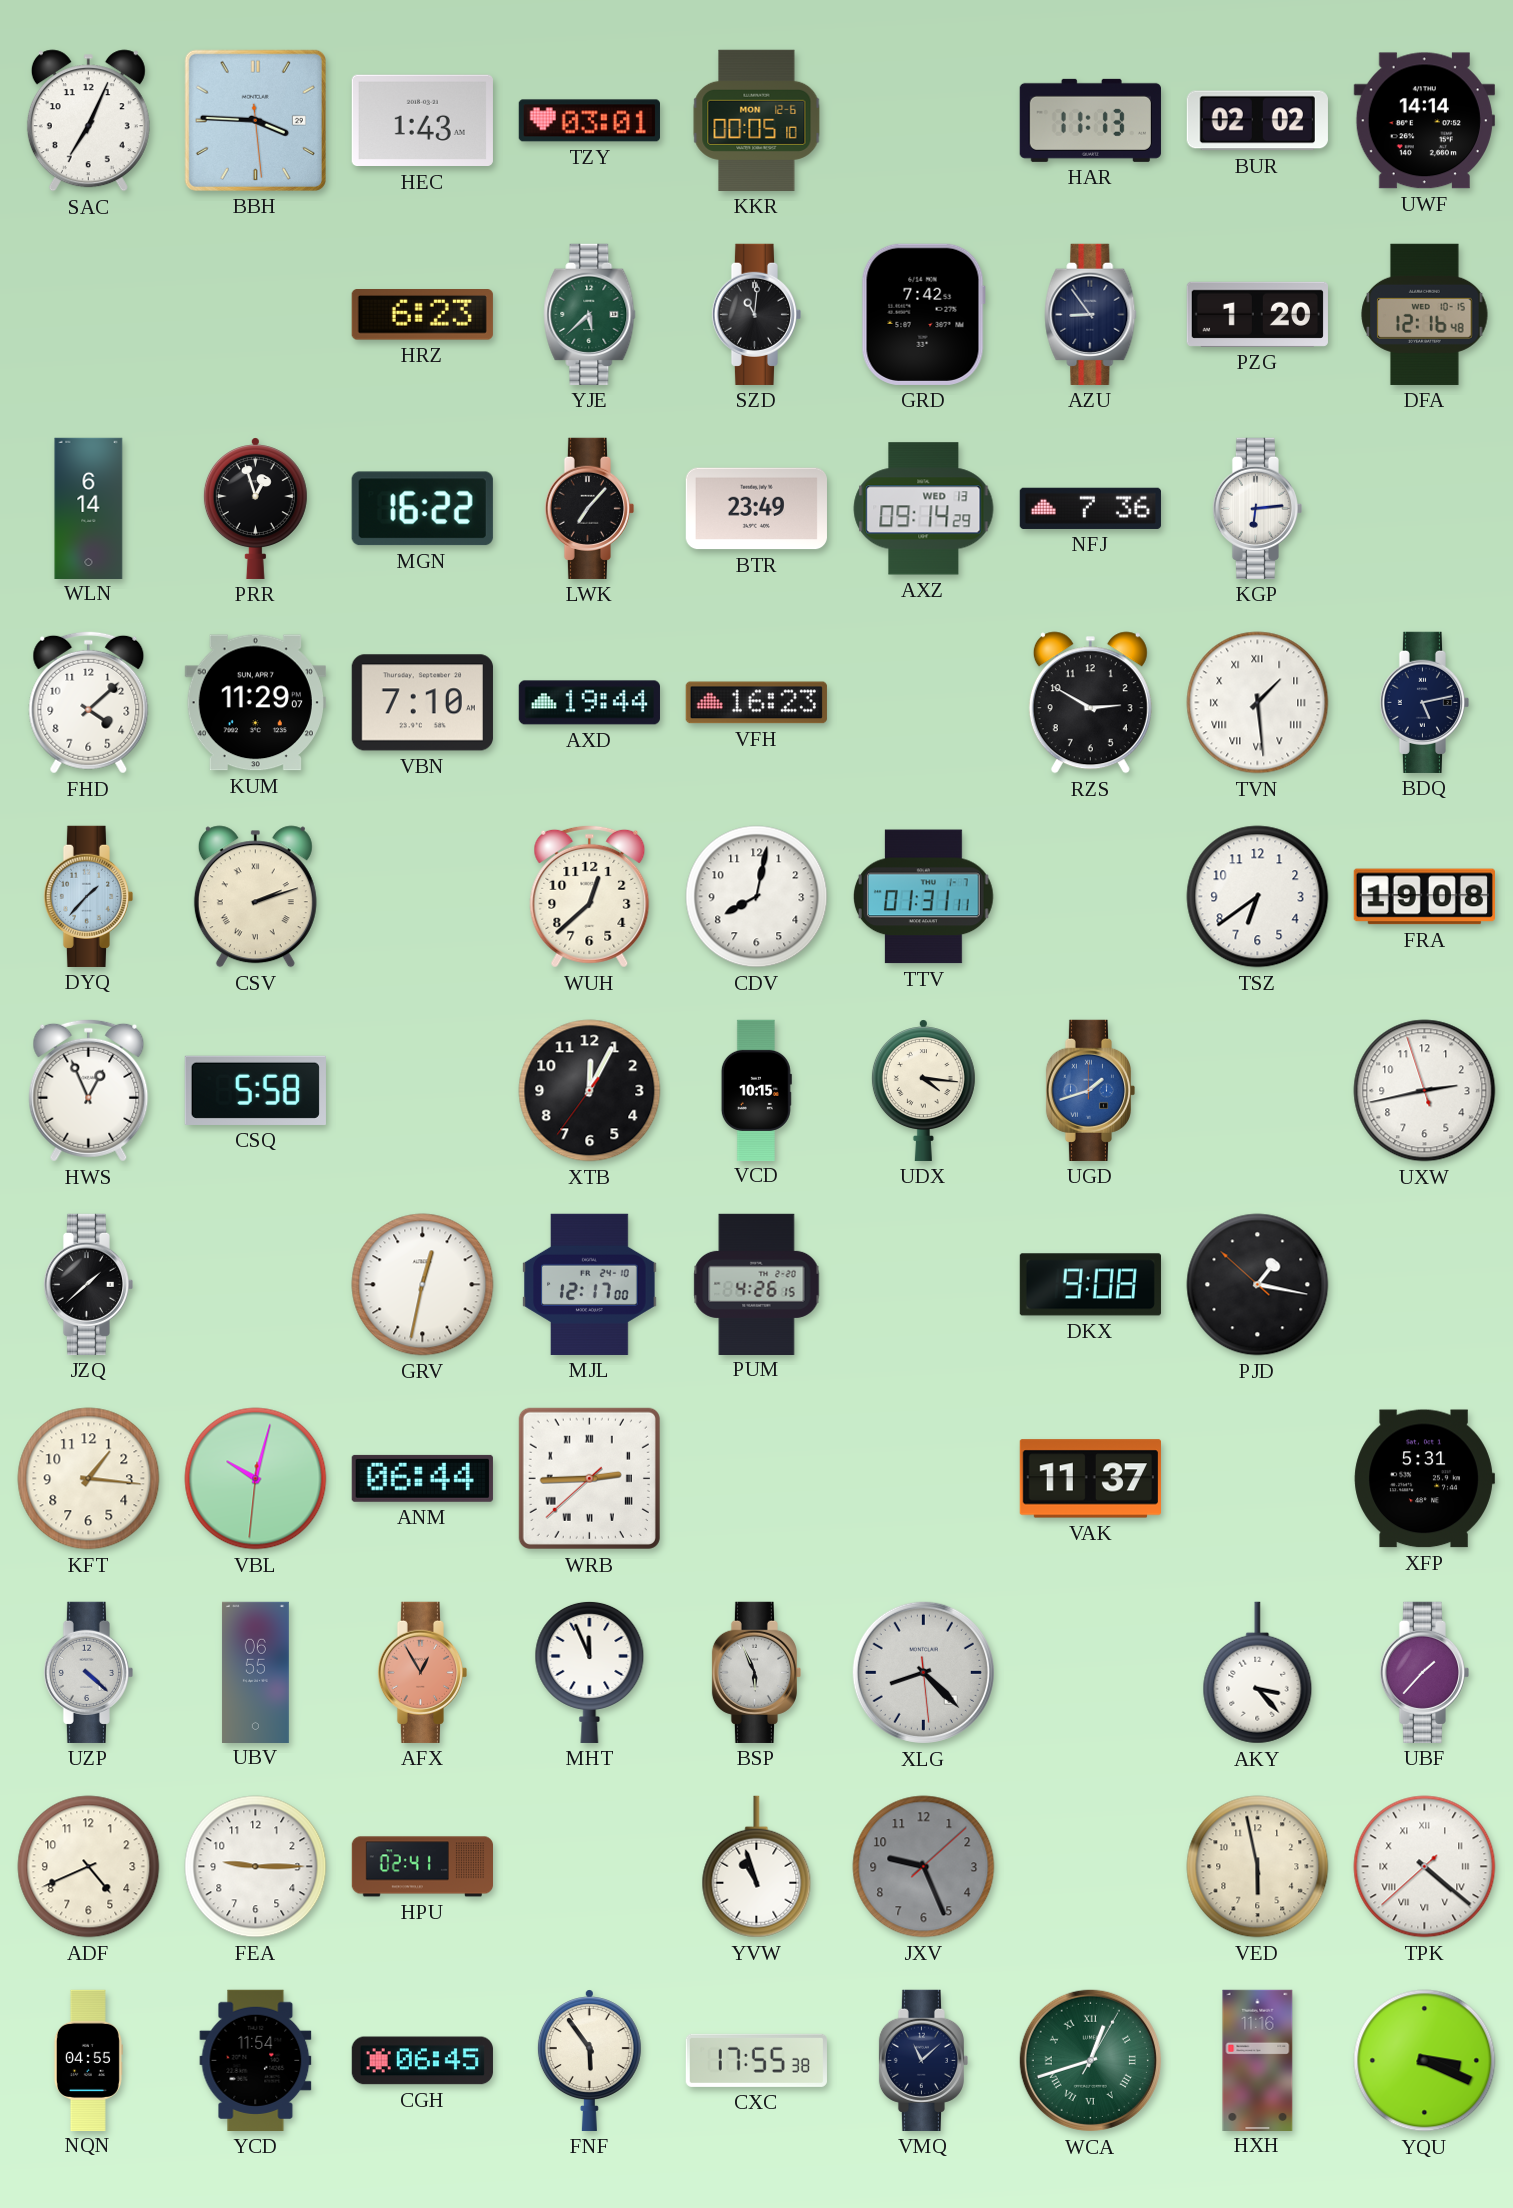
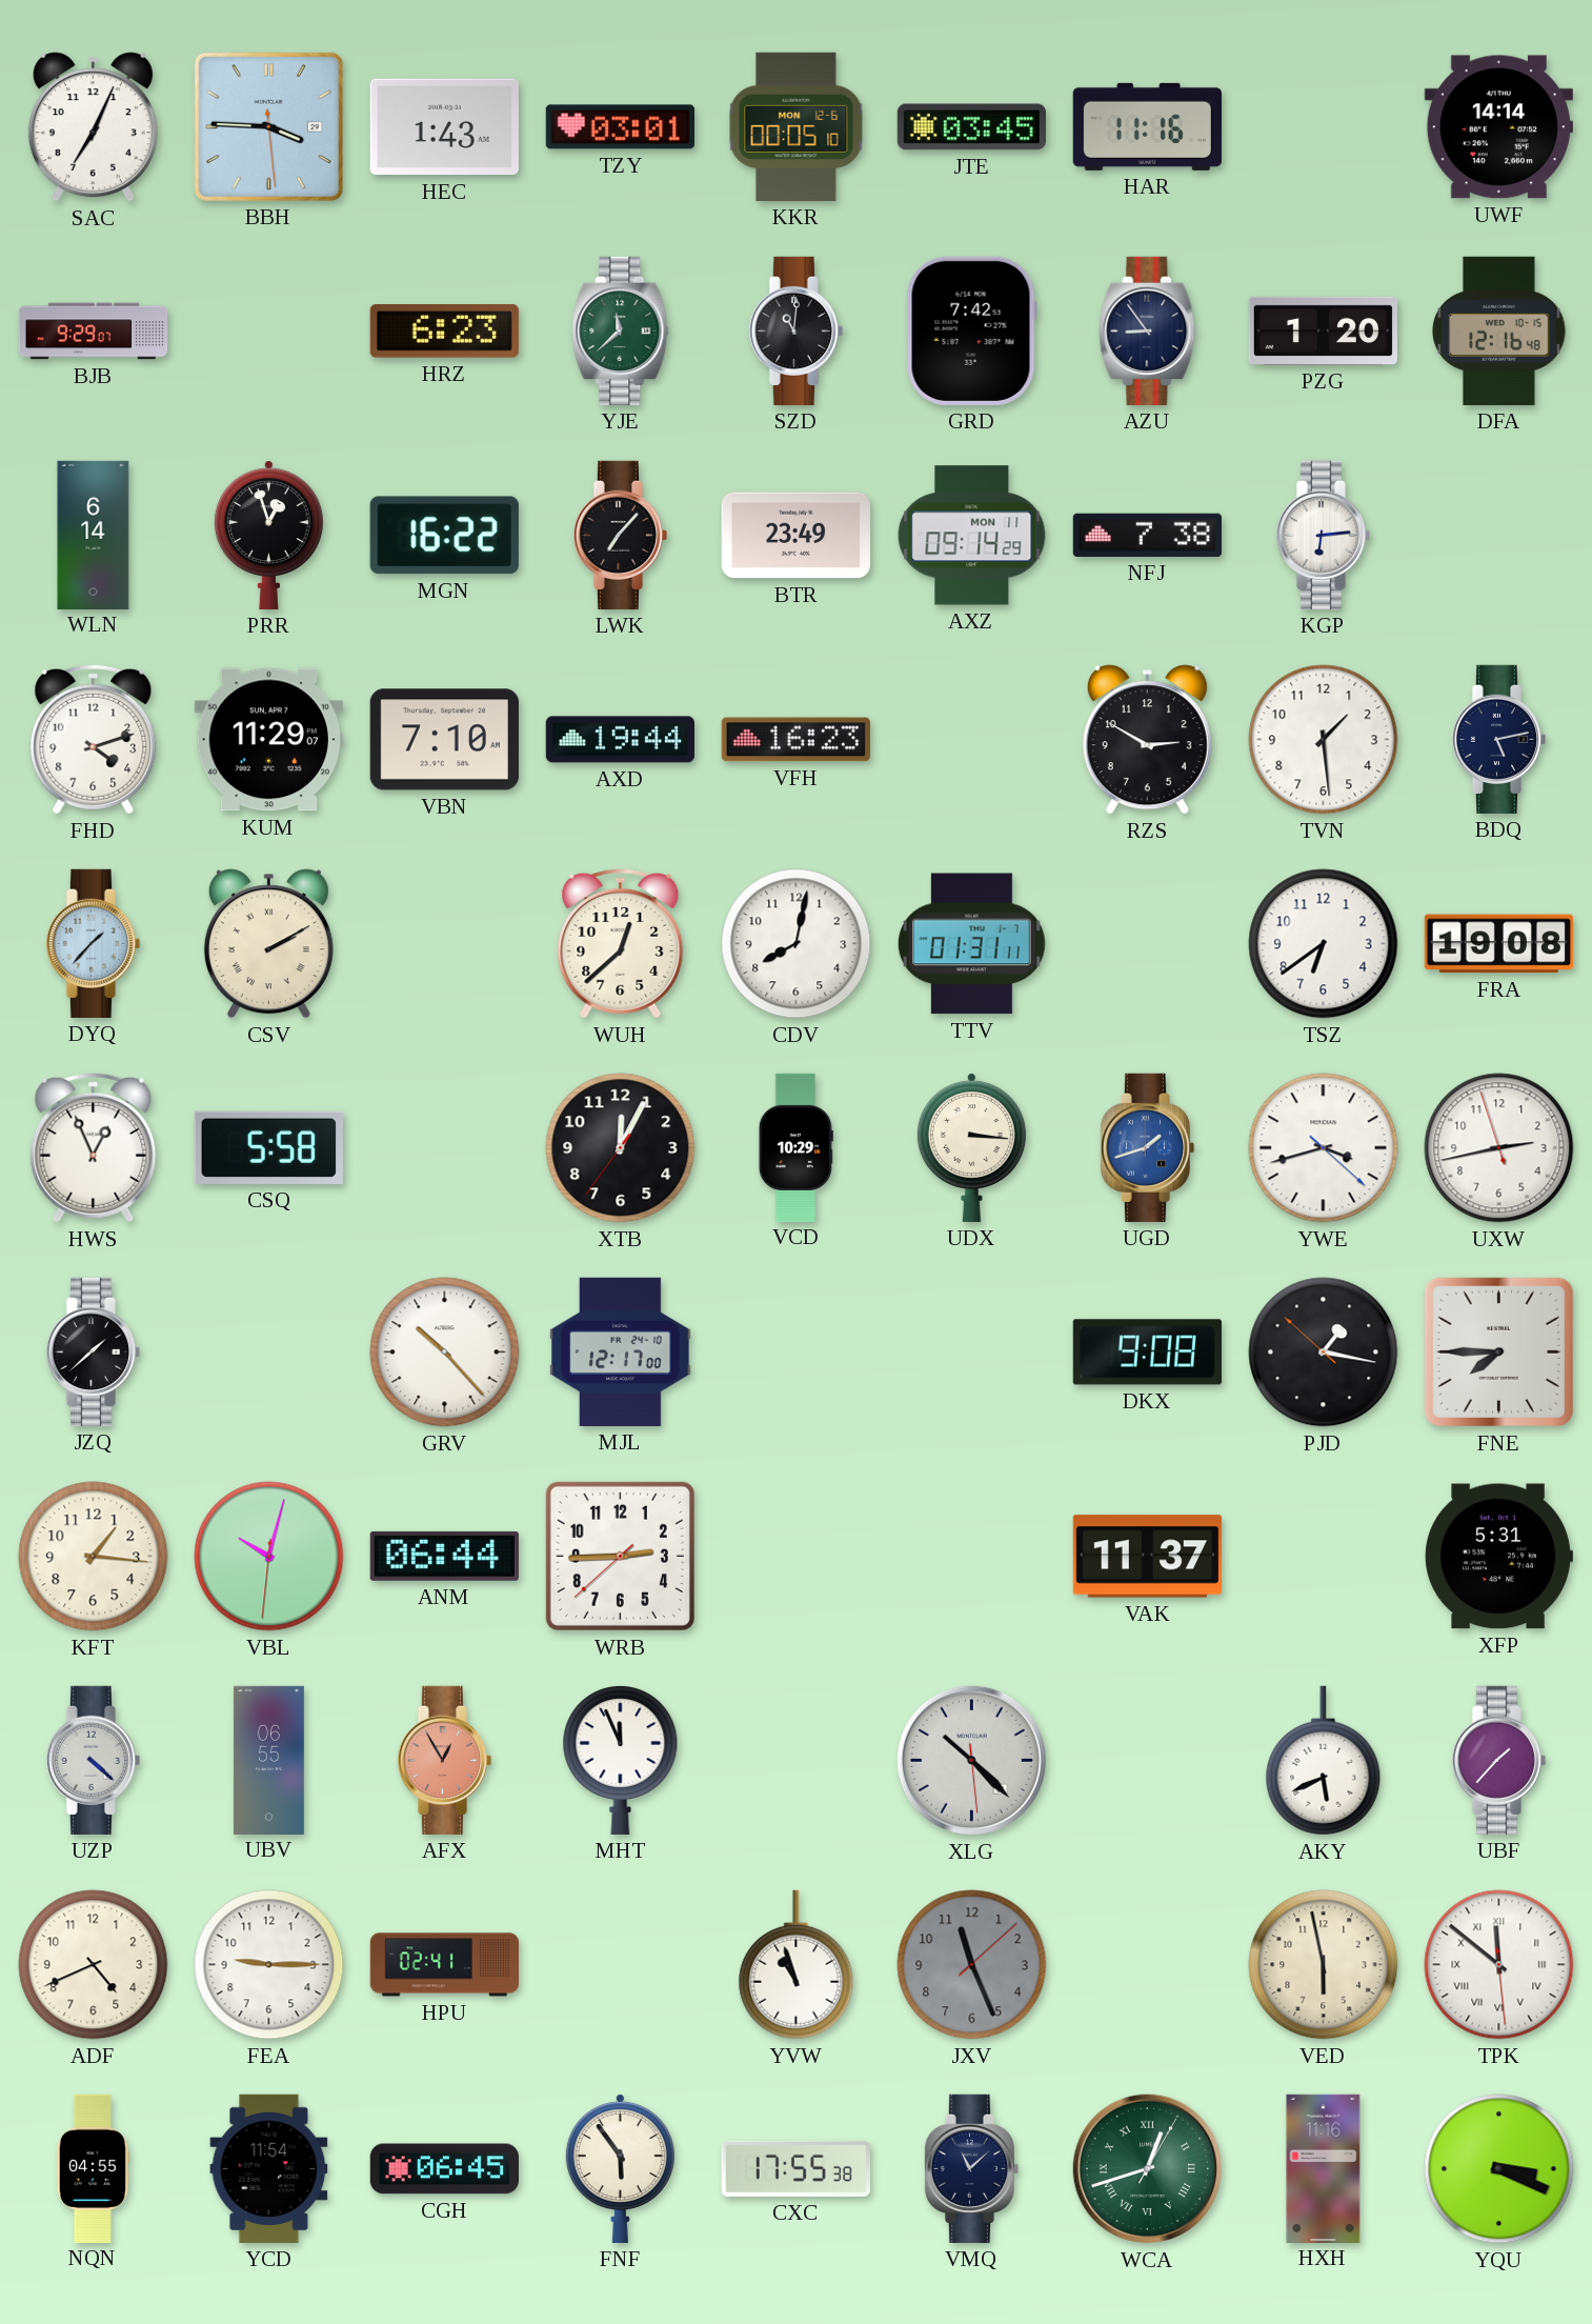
JTE: none -> 03:45 (971, 127)
HAR: 11:13 -> 11:16 (1147, 126)
BUR: 02:02 -> none (1257, 121)
BJB: none -> 9:29 (94, 332)
YJE: 5:38 -> 11:38 (621, 330)
AXZ date: WED 13 -> MON 11 (972, 536)
NFJ: 7:36 -> 7:38 (1147, 535)
FHD: 4:08 -> 4:12 (94, 739)
TVN numerals: Roman -> Arabic (1324, 740)
CSV: 2:12 -> 2:10 (268, 944)
VCD: 10:15 -> 10:29 (795, 1147)
UDX: 4:16 -> 3:16 (971, 1147)
YWE: none -> 3:42 (1324, 1148)
GRV: 12:32 -> 10:23 (445, 1353)
PUM: 4:26 -> none (757, 1284)
FNE: none -> 7:45 (1498, 1351)
WRB numerals: Roman -> Arabic (620, 1556)
BSP: 5:56 -> none (756, 1672)
XLG: 8:22 -> 10:22 (971, 1760)
AKY: 3:23 -> 5:41 (1324, 1761)
JXV: 9:26 -> 11:26 (972, 1965)
TPK: 4:21 -> 11:51 (1499, 1965)
